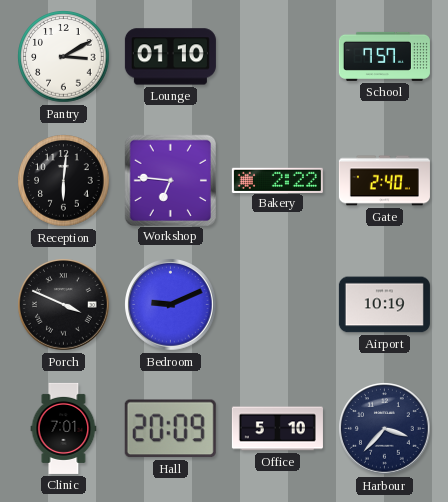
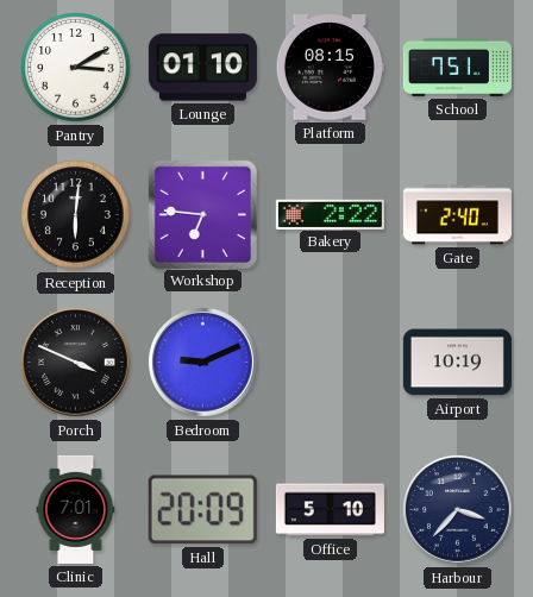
Platform: none -> 08:15 (330, 68)
School: 7:57 -> 7:51 (457, 67)
